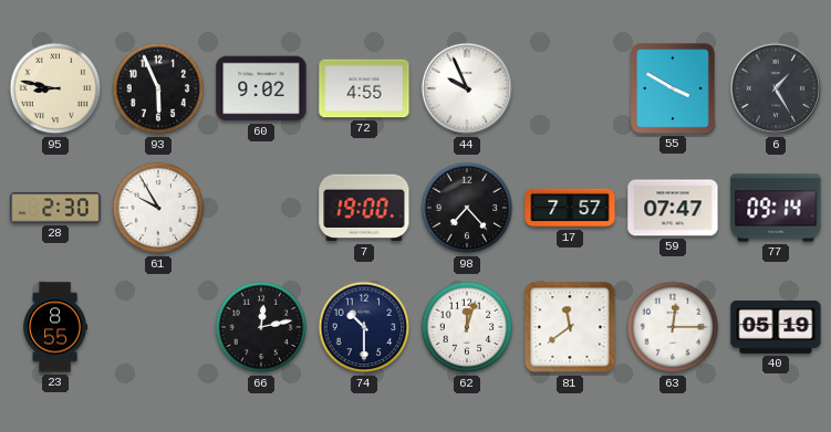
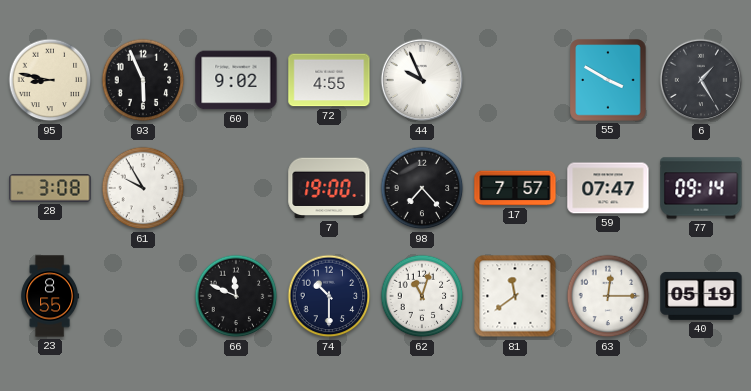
28: 2:30 -> 3:08 (50, 188)
66: 12:13 -> 11:49 (236, 296)
62: 12:03 -> 11:03 (422, 296)
